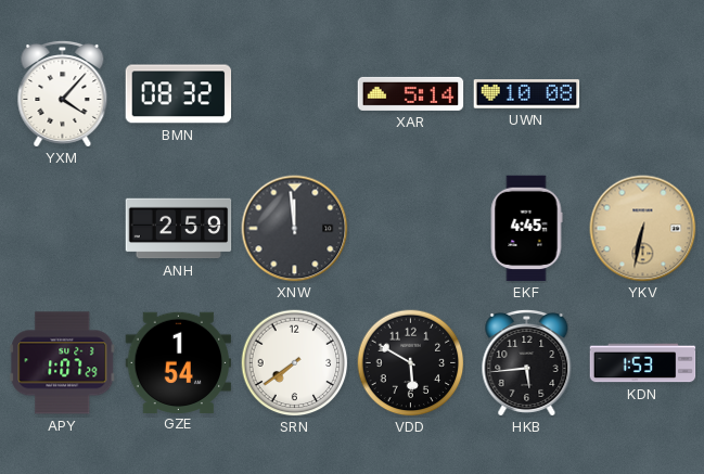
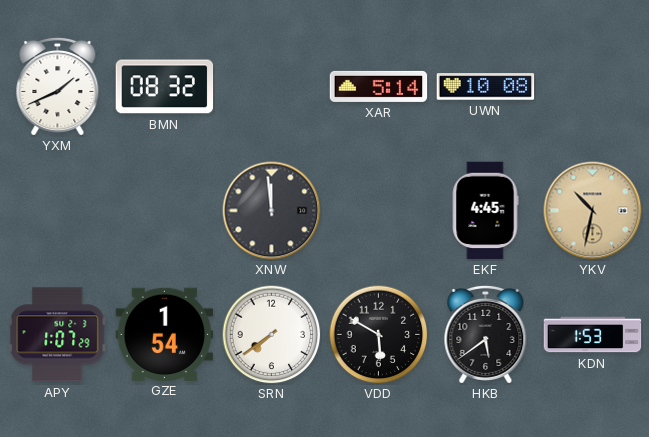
YXM: 4:07 -> 1:41 (58, 86)
ANH: 2:59 -> none (179, 229)
YKV: 6:32 -> 10:32 (593, 211)
HKB: 5:44 -> 5:39 (486, 334)
